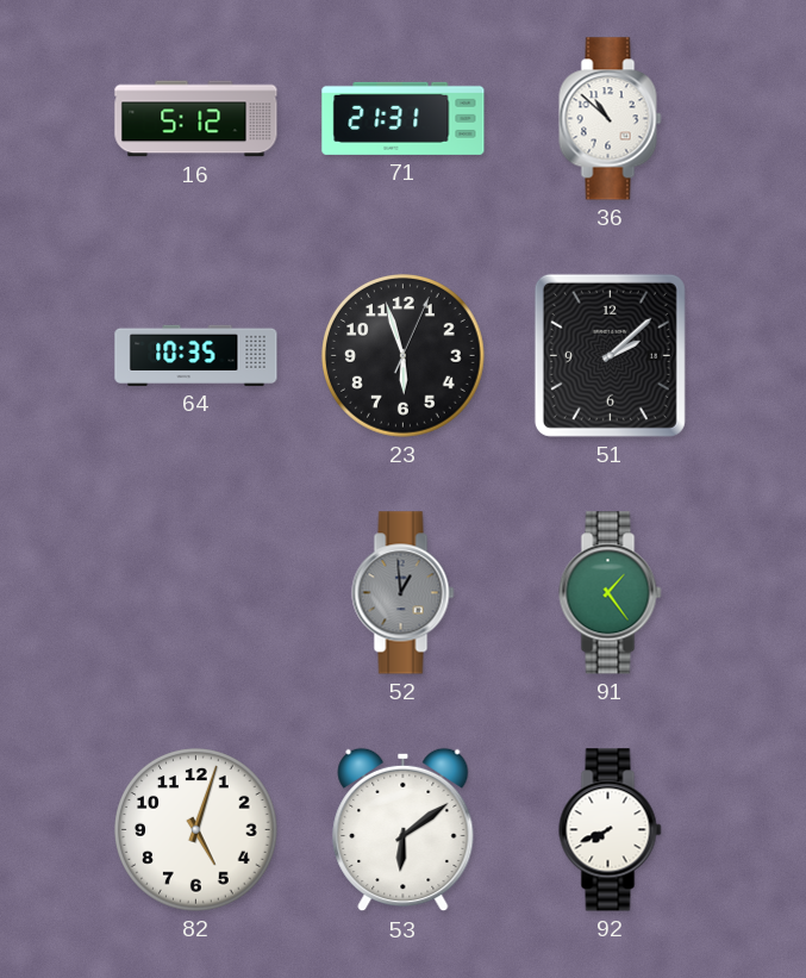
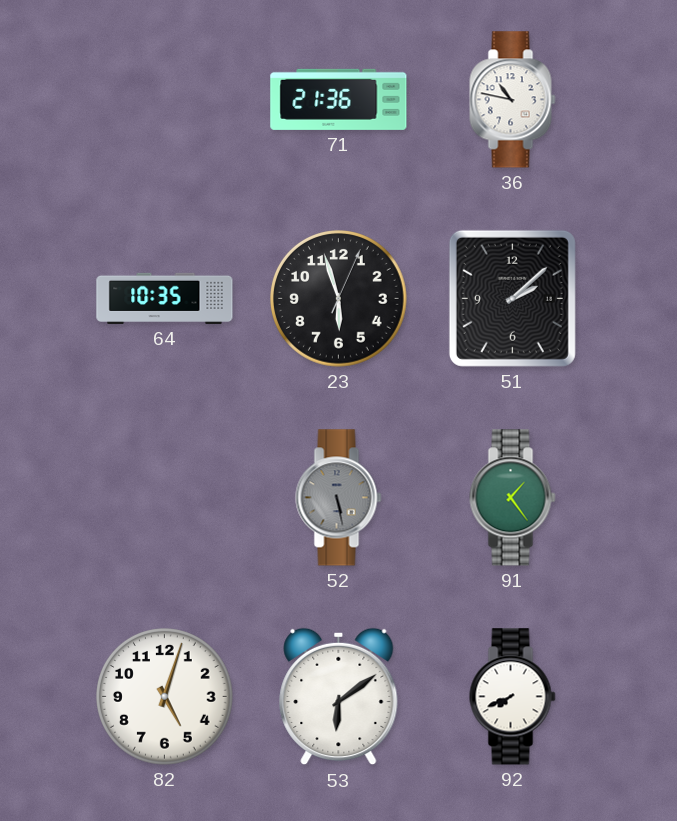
16: 5:12 -> none (196, 119)
71: 21:31 -> 21:36 (339, 99)
36: 10:52 -> 10:47 (513, 100)
52: 12:59 -> 5:28 (339, 498)
